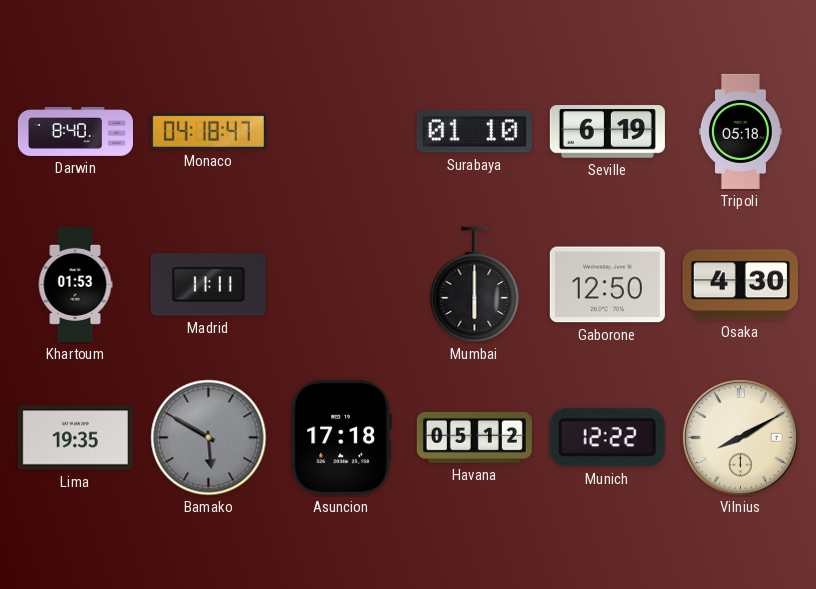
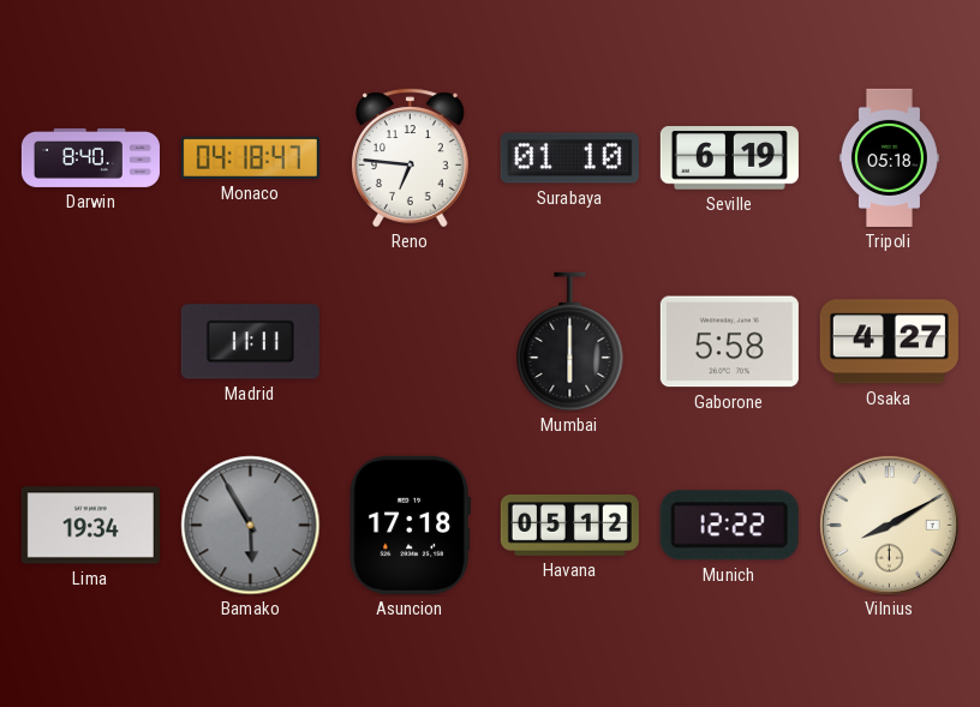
Reno: none -> 6:46 (411, 158)
Khartoum: 01:53 -> none (75, 284)
Gaborone: 12:50 -> 5:58 (729, 342)
Osaka: 4:30 -> 4:27 (889, 342)
Lima: 19:35 -> 19:34 (90, 526)
Bamako: 5:50 -> 5:55 (251, 526)
